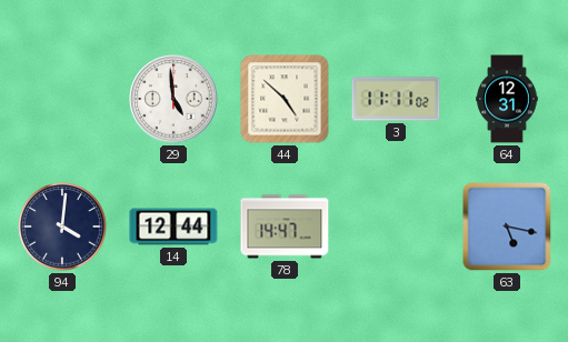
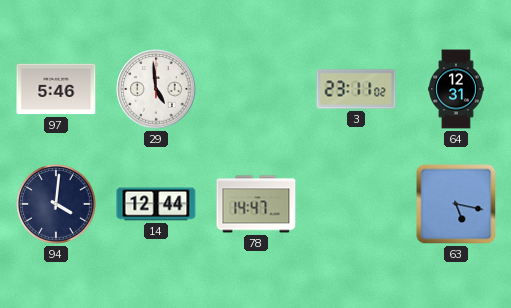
97: none -> 5:46 (56, 89)
44: 4:52 -> none (285, 99)
3: 11:11 -> 23:11 (356, 89)
